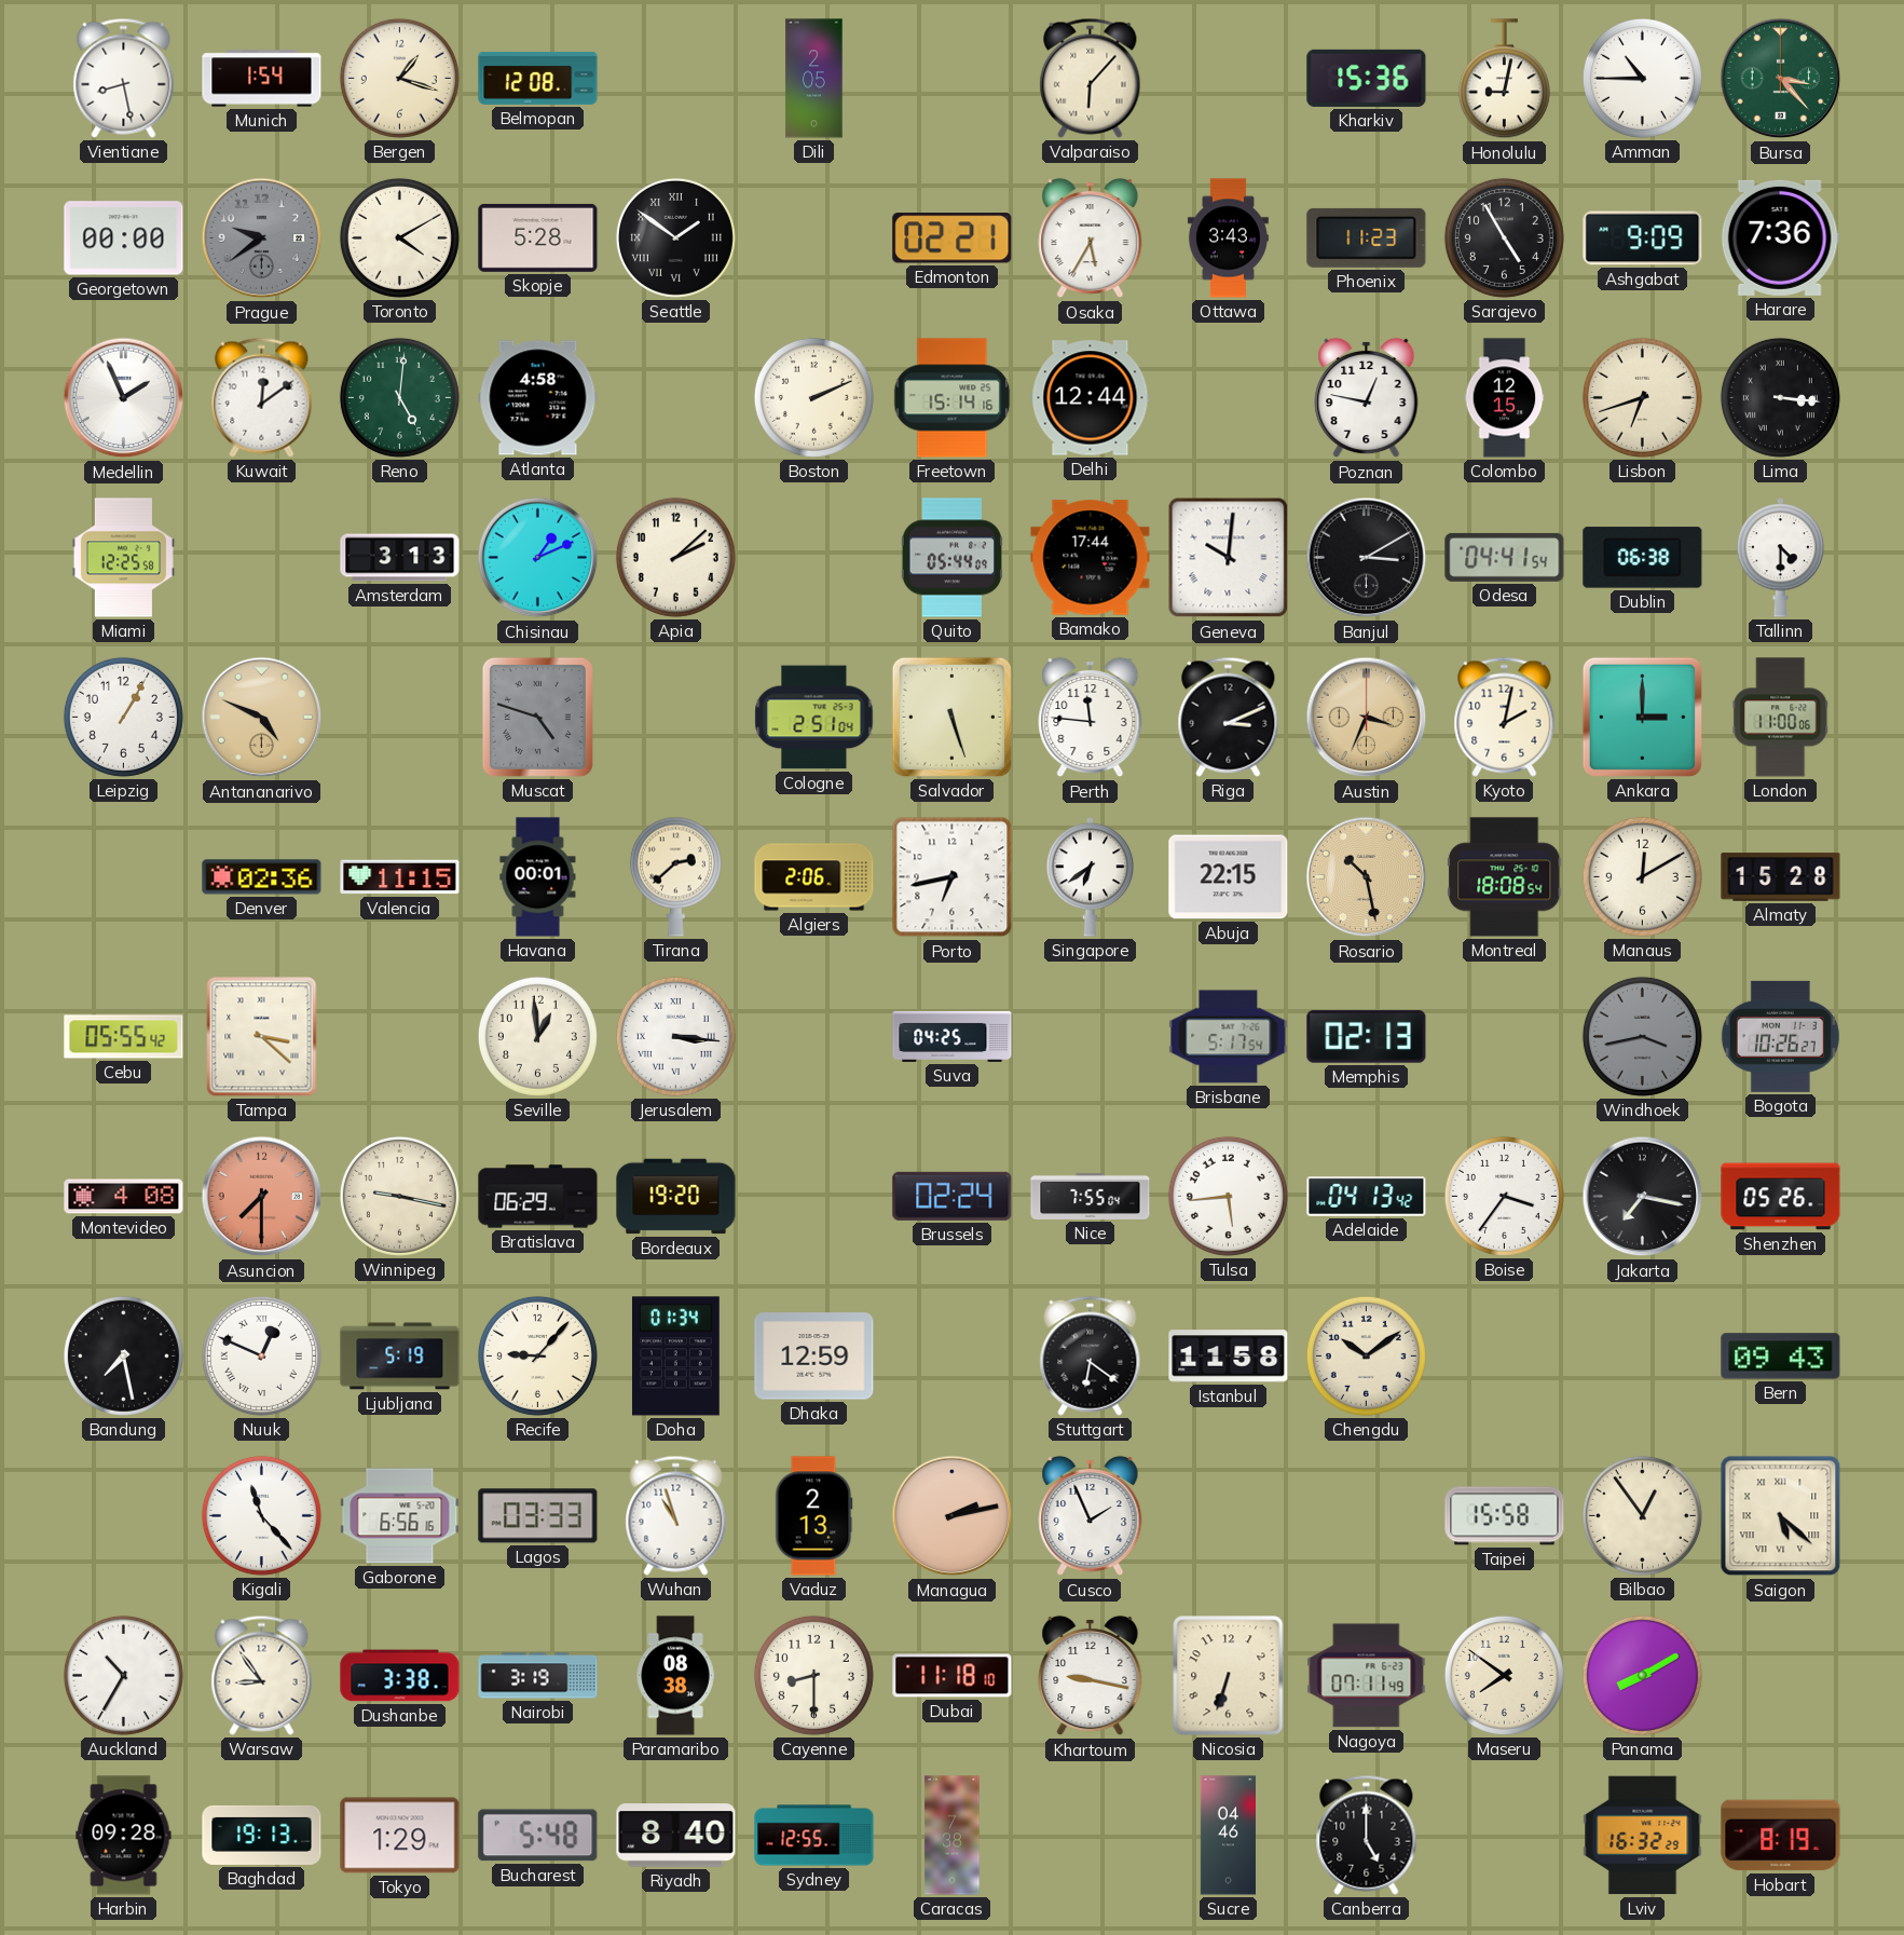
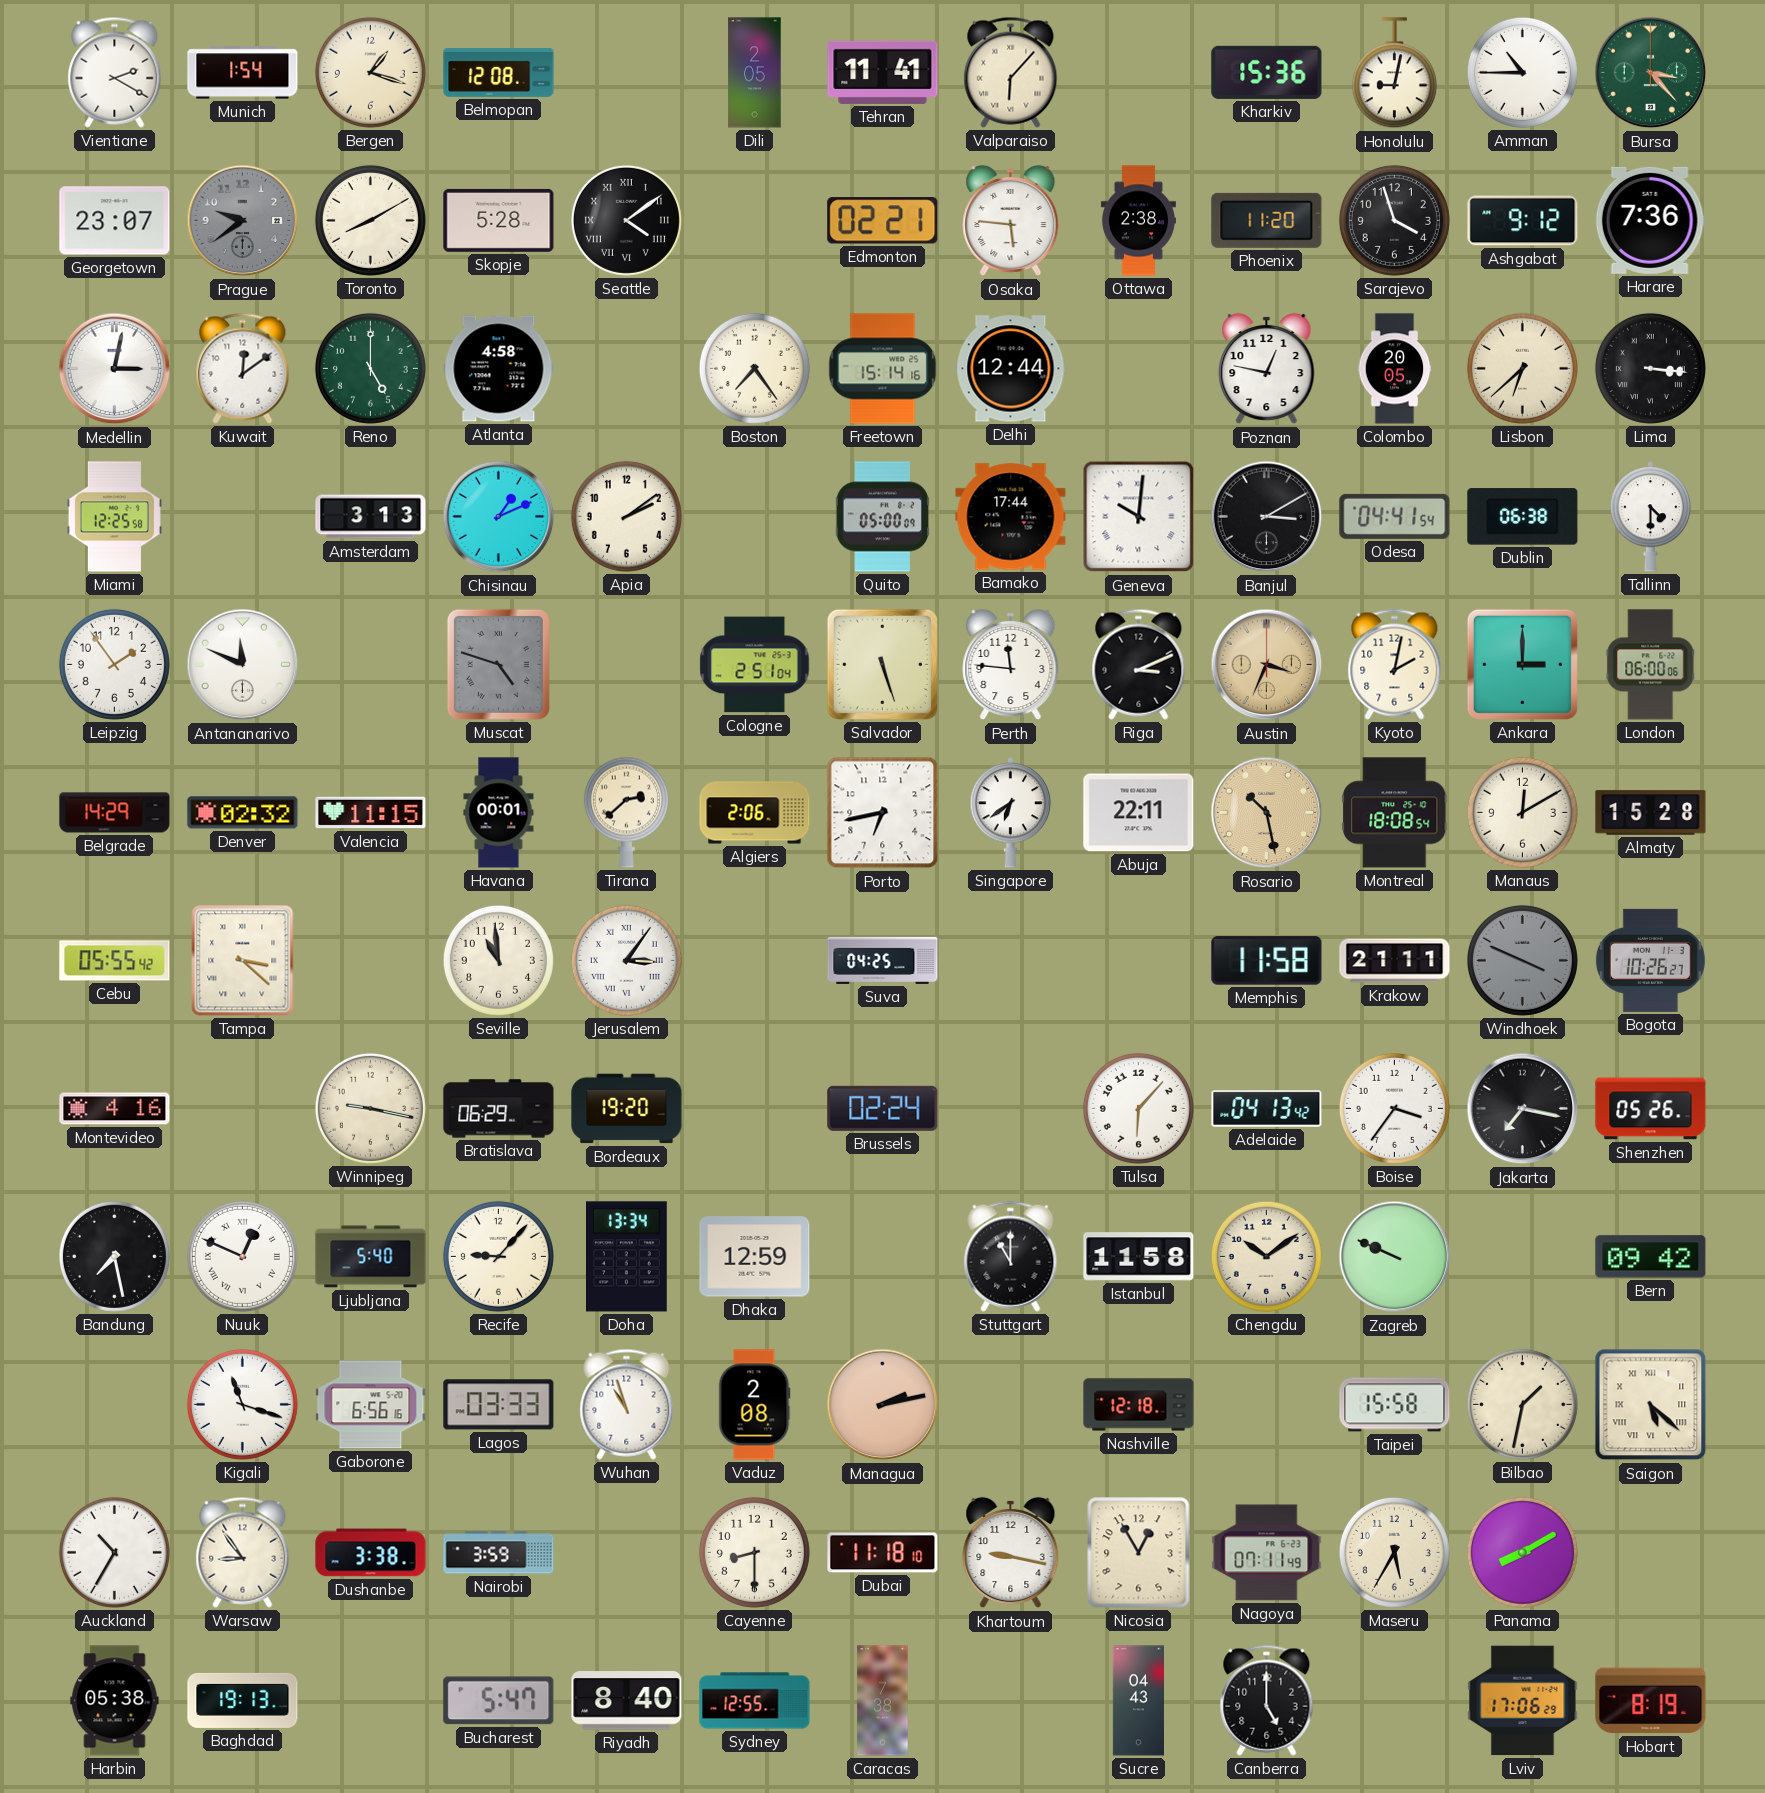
Vientiane: 8:28 -> 2:20 (115, 72)
Tehran: none -> 11:41 (883, 72)
Georgetown: 00:00 -> 23:07 (115, 221)
Toronto: 4:10 -> 8:10 (370, 220)
Seattle: 1:51 -> 4:09 (626, 220)
Osaka: 5:35 -> 5:46 (1011, 221)
Ottawa: 3:43 -> 2:38 (1138, 221)
Phoenix: 11:23 -> 11:20 (1267, 220)
Sarajevo: 4:55 -> 3:57 (1394, 220)
Ashgabat: 9:09 -> 9:12 (1523, 221)
Medellin: 1:56 -> 3:02 (115, 369)
Reno: 5:01 -> 5:00 (370, 368)
Boston: 2:11 -> 7:24 (754, 368)
Colombo: 12:15 -> 20:05 (1395, 369)
Lisbon: 6:42 -> 6:38 (1522, 368)
Apia: 2:08 -> 2:09 (626, 516)
Quito: 05:44 -> 05:00 (882, 517)
Leipzig: 1:05 -> 1:54 (114, 664)
Antananarivo: 4:49 -> 11:49 (243, 665)
Antananarivo dial: champagne -> white (243, 665)
London: 11:00 -> 06:00 (1651, 665)
Belgrade: none -> 14:29 (115, 813)
Denver: 02:36 -> 02:32 (243, 813)
Abuja: 22:15 -> 22:11 (1139, 813)
Seville: 12:59 -> 10:59 (498, 960)
Jerusalem: 3:16 -> 3:06 (626, 960)
Brisbane: 5:17 -> none (1229, 1037)
Memphis: 02:13 -> 11:58 (1267, 961)
Krakow: none -> 21:11 (1395, 961)
Windhoek: 3:43 -> 3:49 (1522, 960)
Montevideo: 4:08 -> 4:16 (115, 1109)
Asuncion: 7:30 -> none (262, 1197)
Nice: 7:55 -> none (1091, 1196)
Tulsa: 5:44 -> 6:07 (1138, 1108)
Ljubljana: 5:19 -> 5:40 (371, 1257)
Doha: 01:34 -> 13:34 (627, 1257)
Stuttgart: 6:21 -> 11:00 (1011, 1256)
Zagreb: none -> 9:49 (1395, 1257)
Bern: 09:43 -> 09:42 (1651, 1257)
Kigali: 11:23 -> 11:18 (242, 1404)
Vaduz: 2:13 -> 2:08 (755, 1405)
Cusco: 1:56 -> none (1091, 1516)
Nashville: none -> 12:18 (1139, 1405)
Bilbao: 12:54 -> 1:32 (1522, 1404)
Nairobi: 3:19 -> 3:59 (499, 1553)
Paramaribo: 08:38 -> none (675, 1676)
Nicosia: 6:33 -> 12:55 (1139, 1553)
Maseru: 7:51 -> 5:35 (1394, 1552)
Harbin: 09:28 -> 05:38 (115, 1701)
Tokyo: 1:29 -> none (400, 1836)
Bucharest: 5:48 -> 5:47 (499, 1701)
Sucre: 04:46 -> 04:43 (1138, 1701)
Lviv: 16:32 -> 17:06 (1523, 1701)
